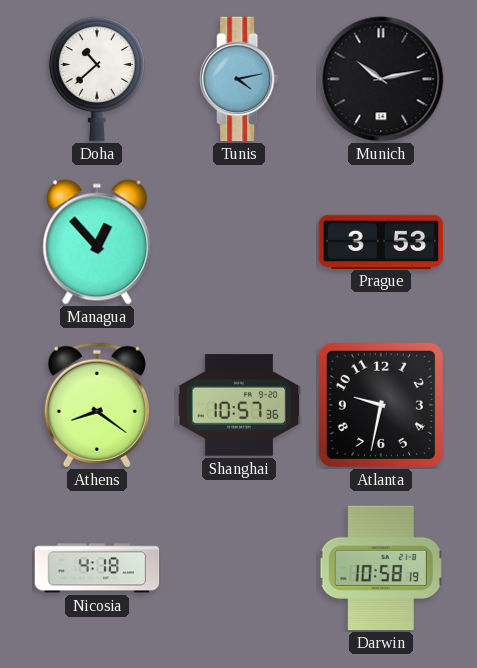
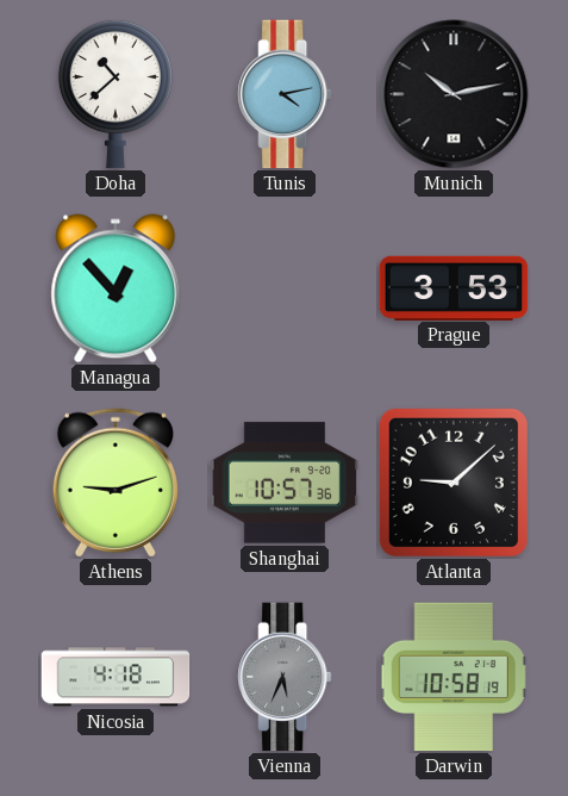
Athens: 8:21 -> 9:12 (116, 483)
Atlanta: 9:32 -> 9:08 (454, 483)
Vienna: none -> 5:34 (285, 677)
